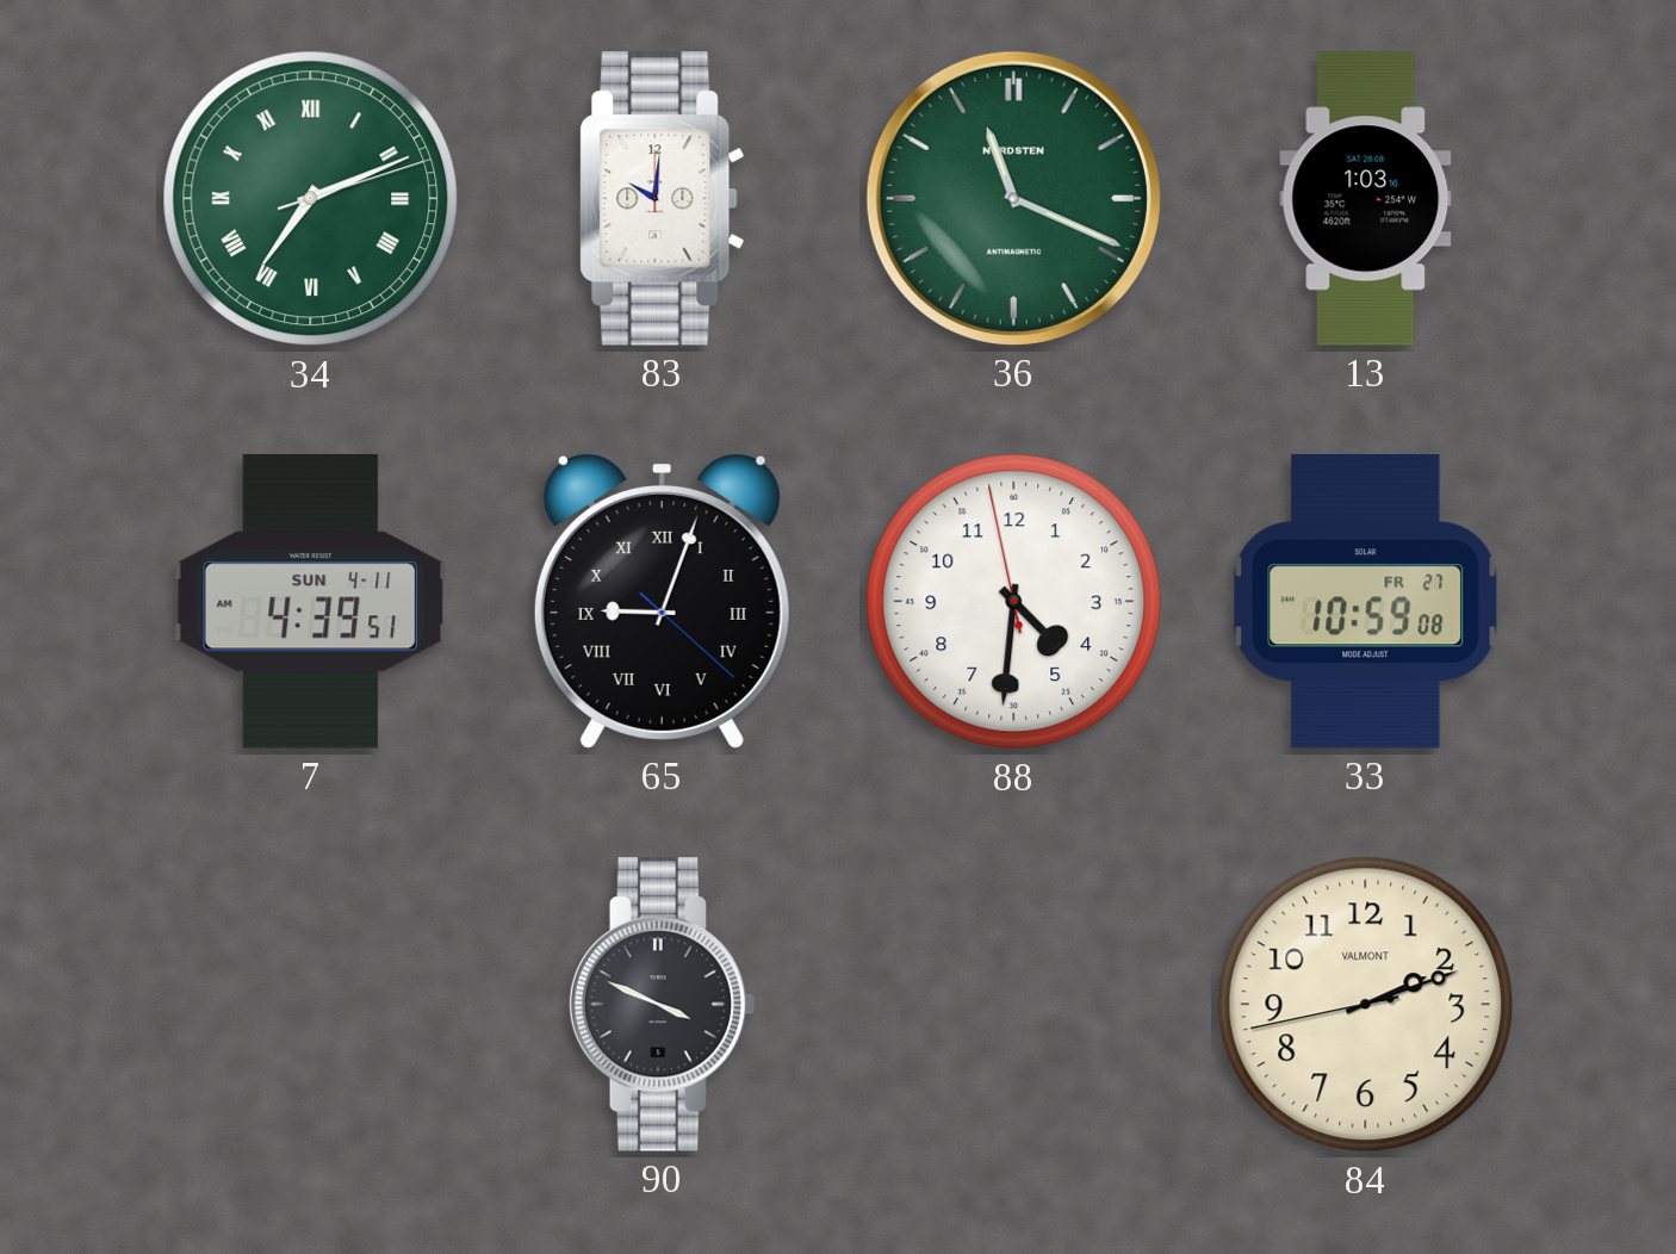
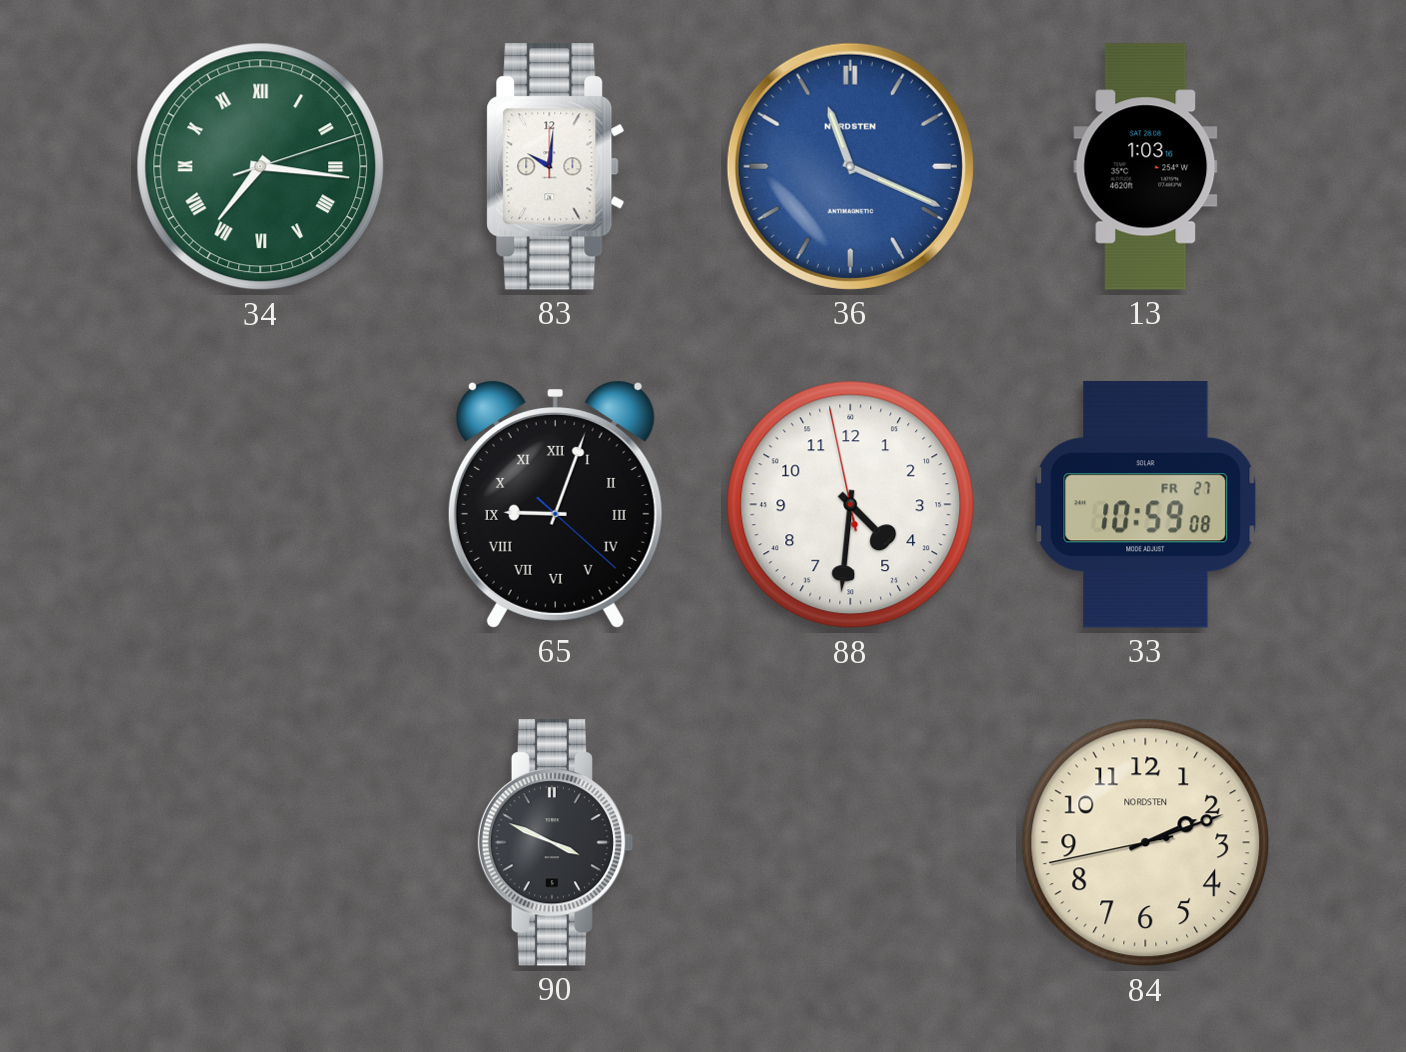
34: 7:11 -> 7:16 (261, 167)
36 dial: green -> blue (850, 166)
7: 4:39 -> none (310, 602)
84 brand: VALMONT -> NORDSTEN (1146, 843)
